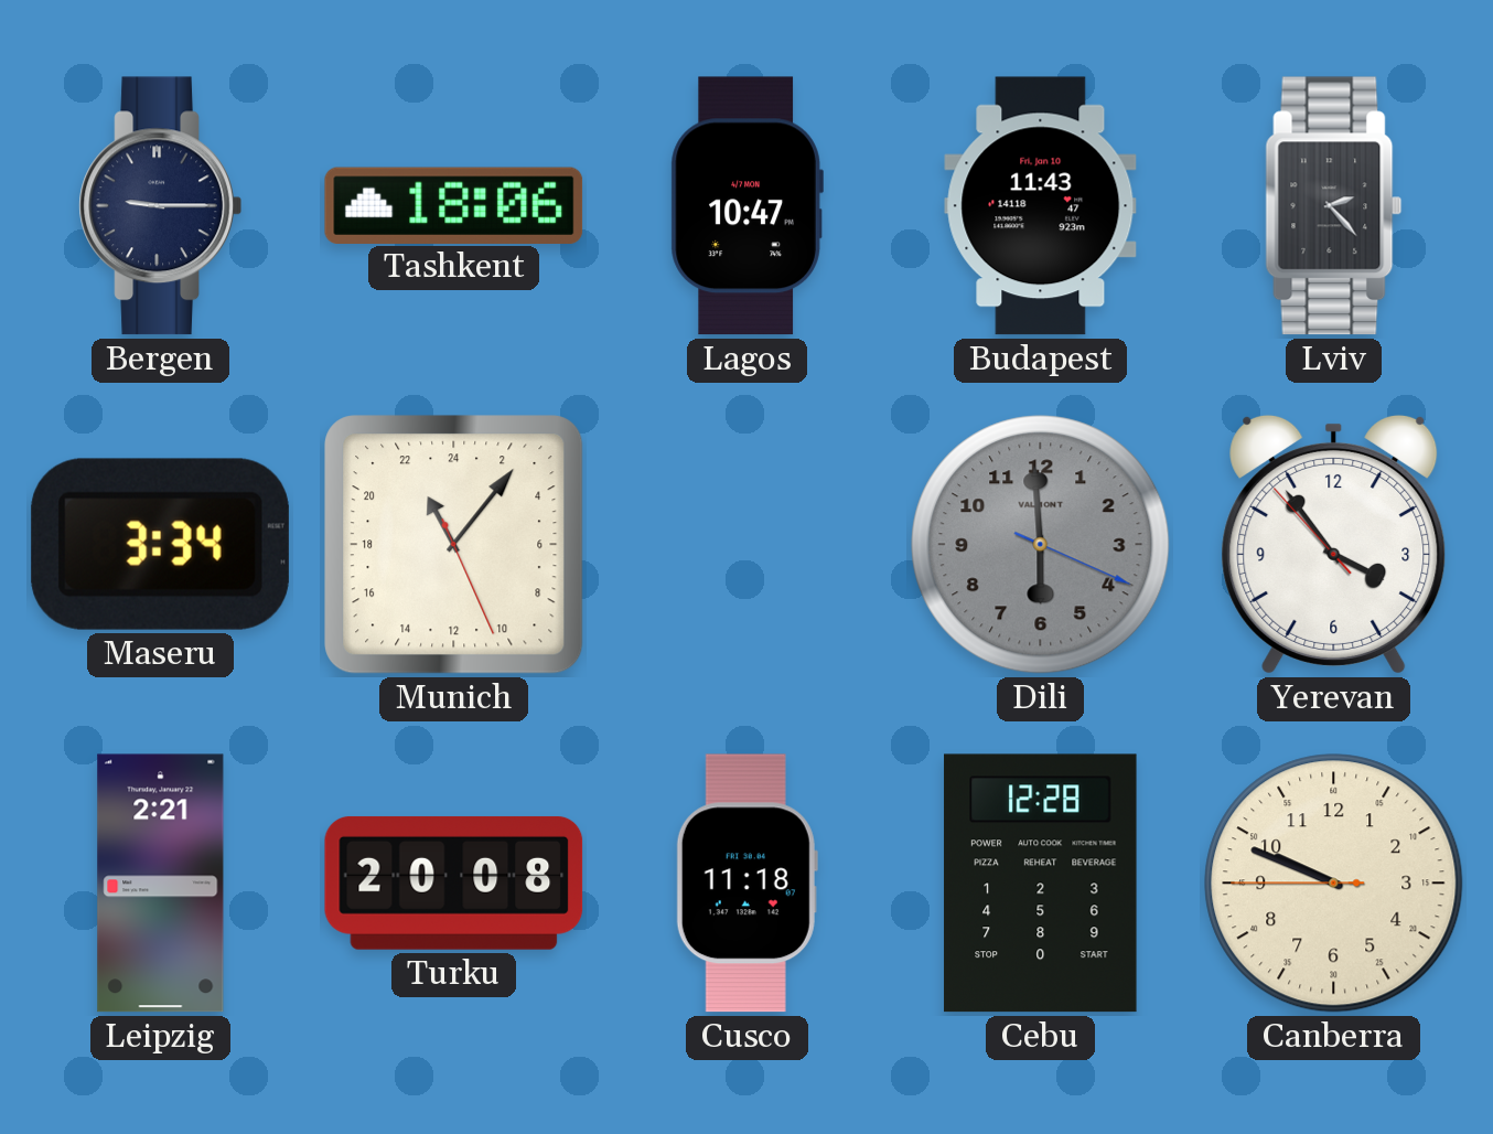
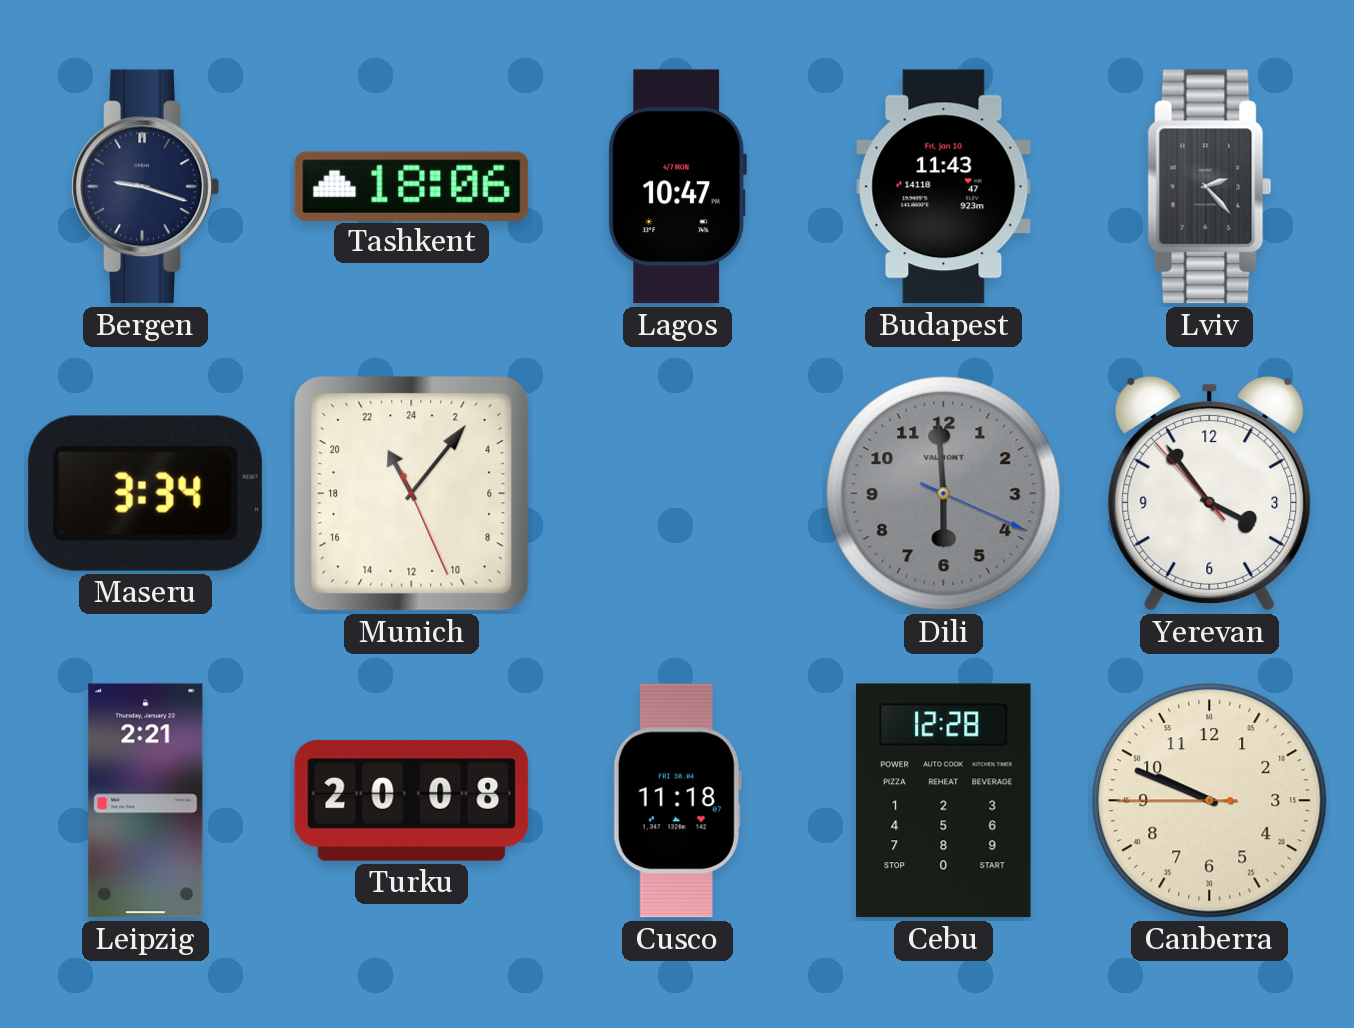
Bergen: 9:15 -> 9:18 (145, 187)
